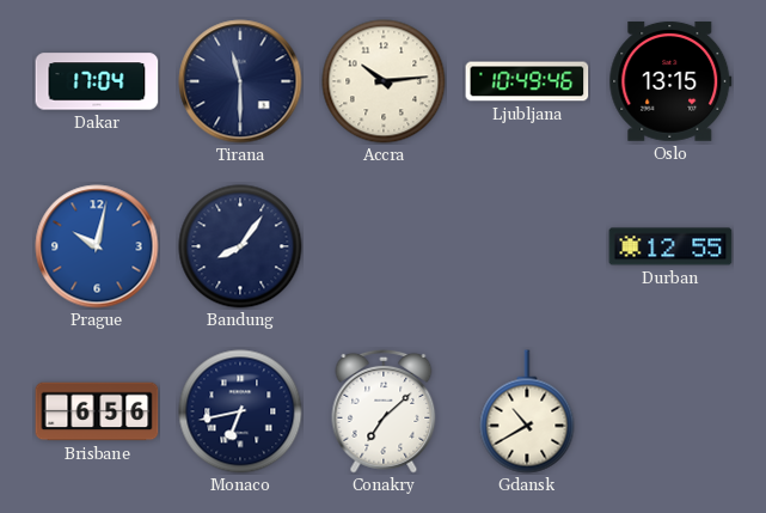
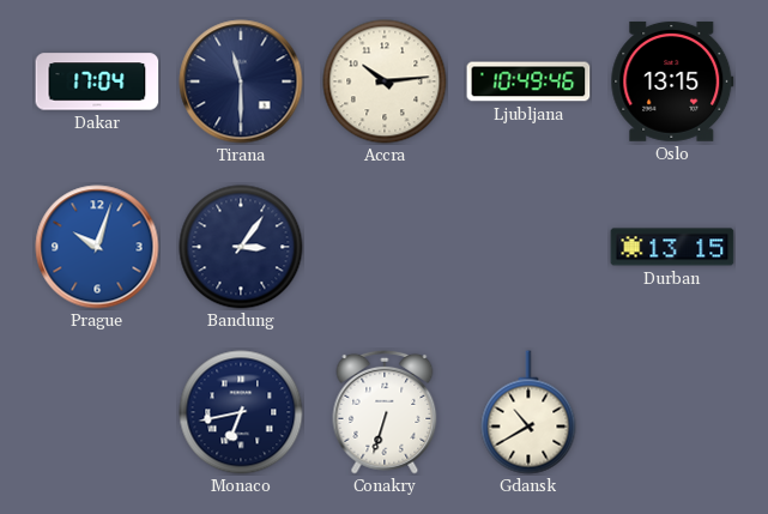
Prague: 10:02 -> 10:03 (97, 247)
Bandung: 8:06 -> 3:06 (241, 247)
Durban: 12:55 -> 13:15 (672, 247)
Brisbane: 6:56 -> none (97, 411)
Conakry: 7:08 -> 6:33 (385, 412)
